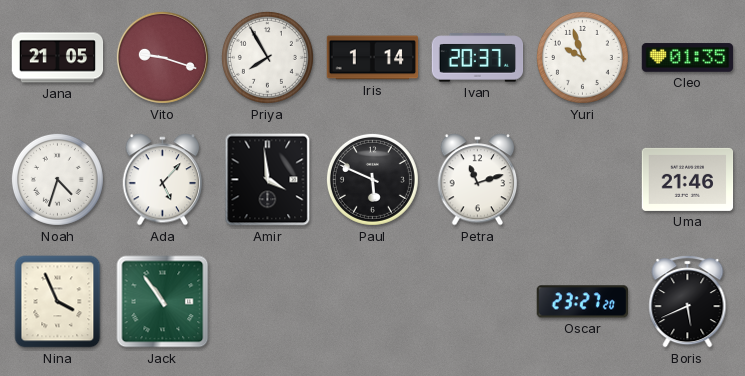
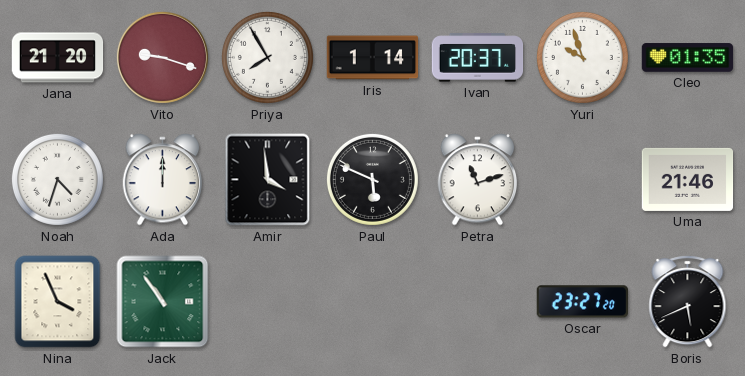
Jana: 21:05 -> 21:20 (58, 58)
Ada: 5:07 -> 12:00 (163, 180)
